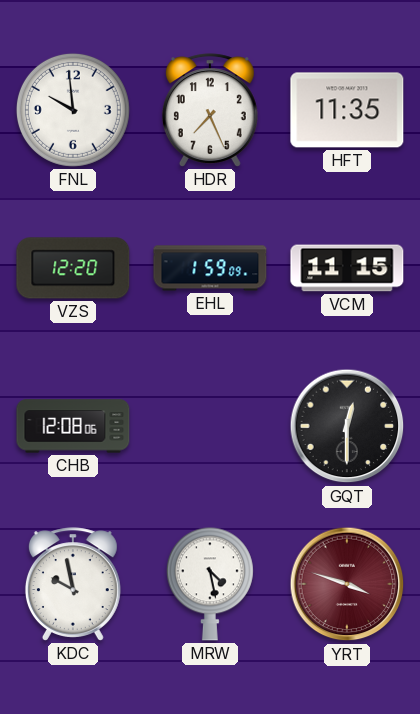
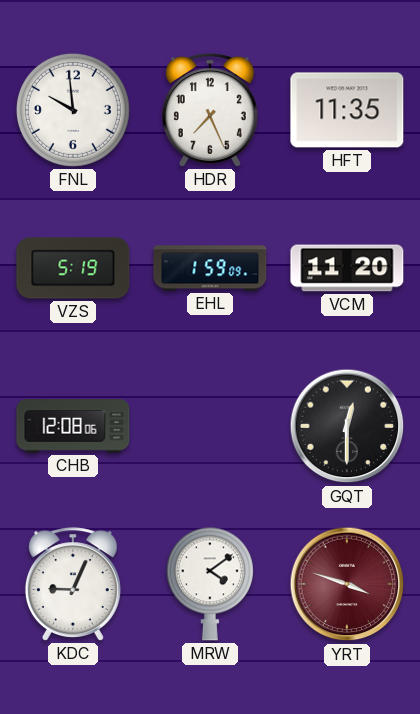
VZS: 12:20 -> 5:19 (73, 268)
VCM: 11:15 -> 11:20 (347, 268)
KDC: 9:58 -> 9:04 (73, 584)
MRW: 4:28 -> 4:09 (210, 584)
